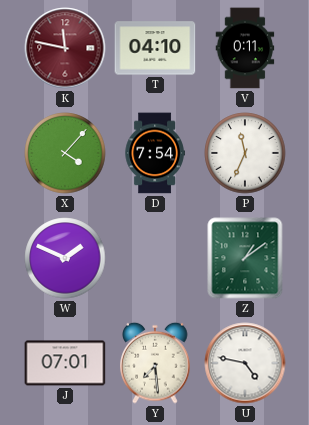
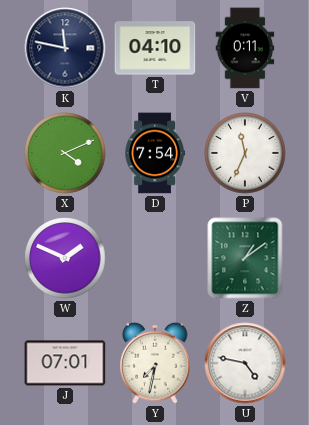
K dial: burgundy -> navy (65, 48)
X: 4:07 -> 4:11 (65, 153)
Y: 7:29 -> 7:32 (155, 363)
